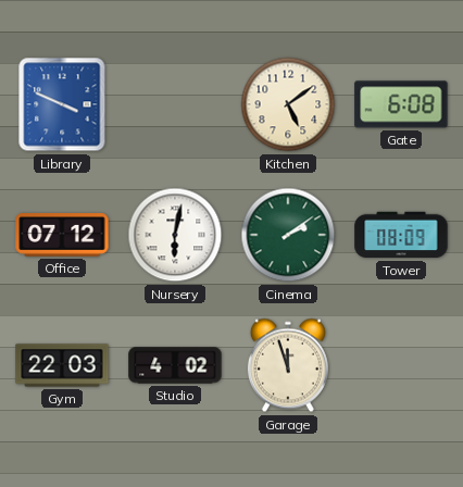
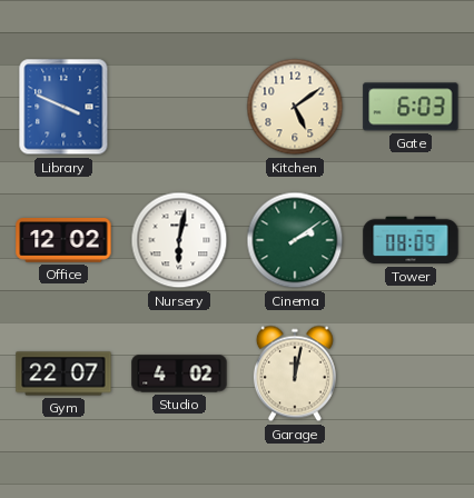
Gate: 6:08 -> 6:03 (411, 107)
Office: 07:12 -> 12:02 (63, 240)
Gym: 22:03 -> 22:07 (63, 373)
Garage: 11:57 -> 12:02 (295, 373)
